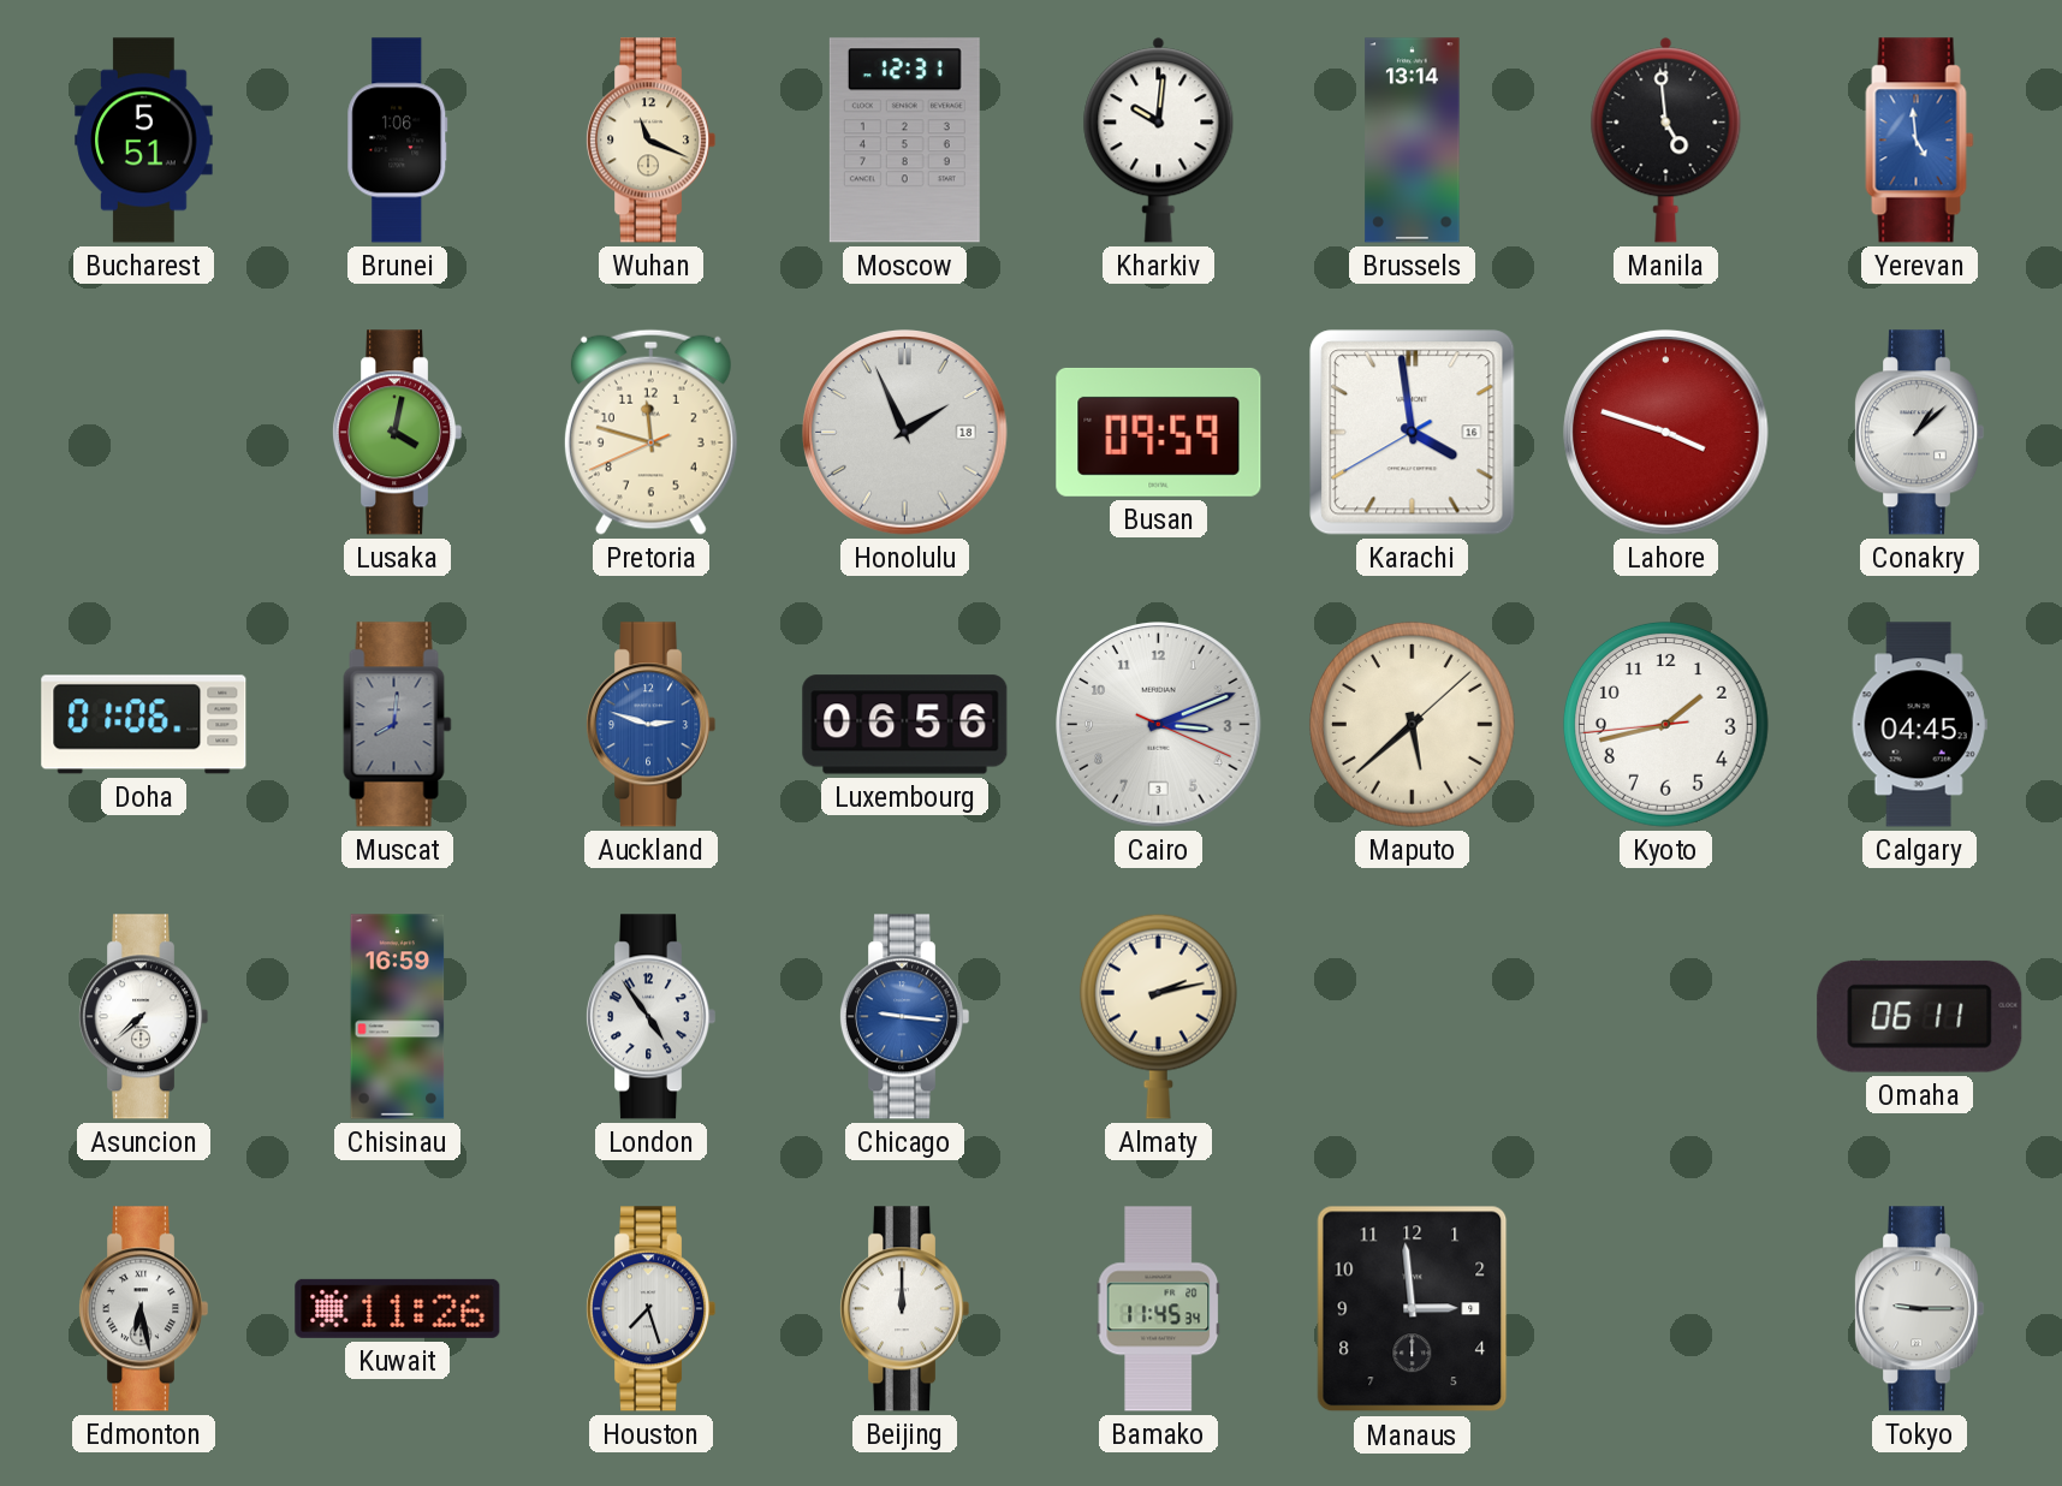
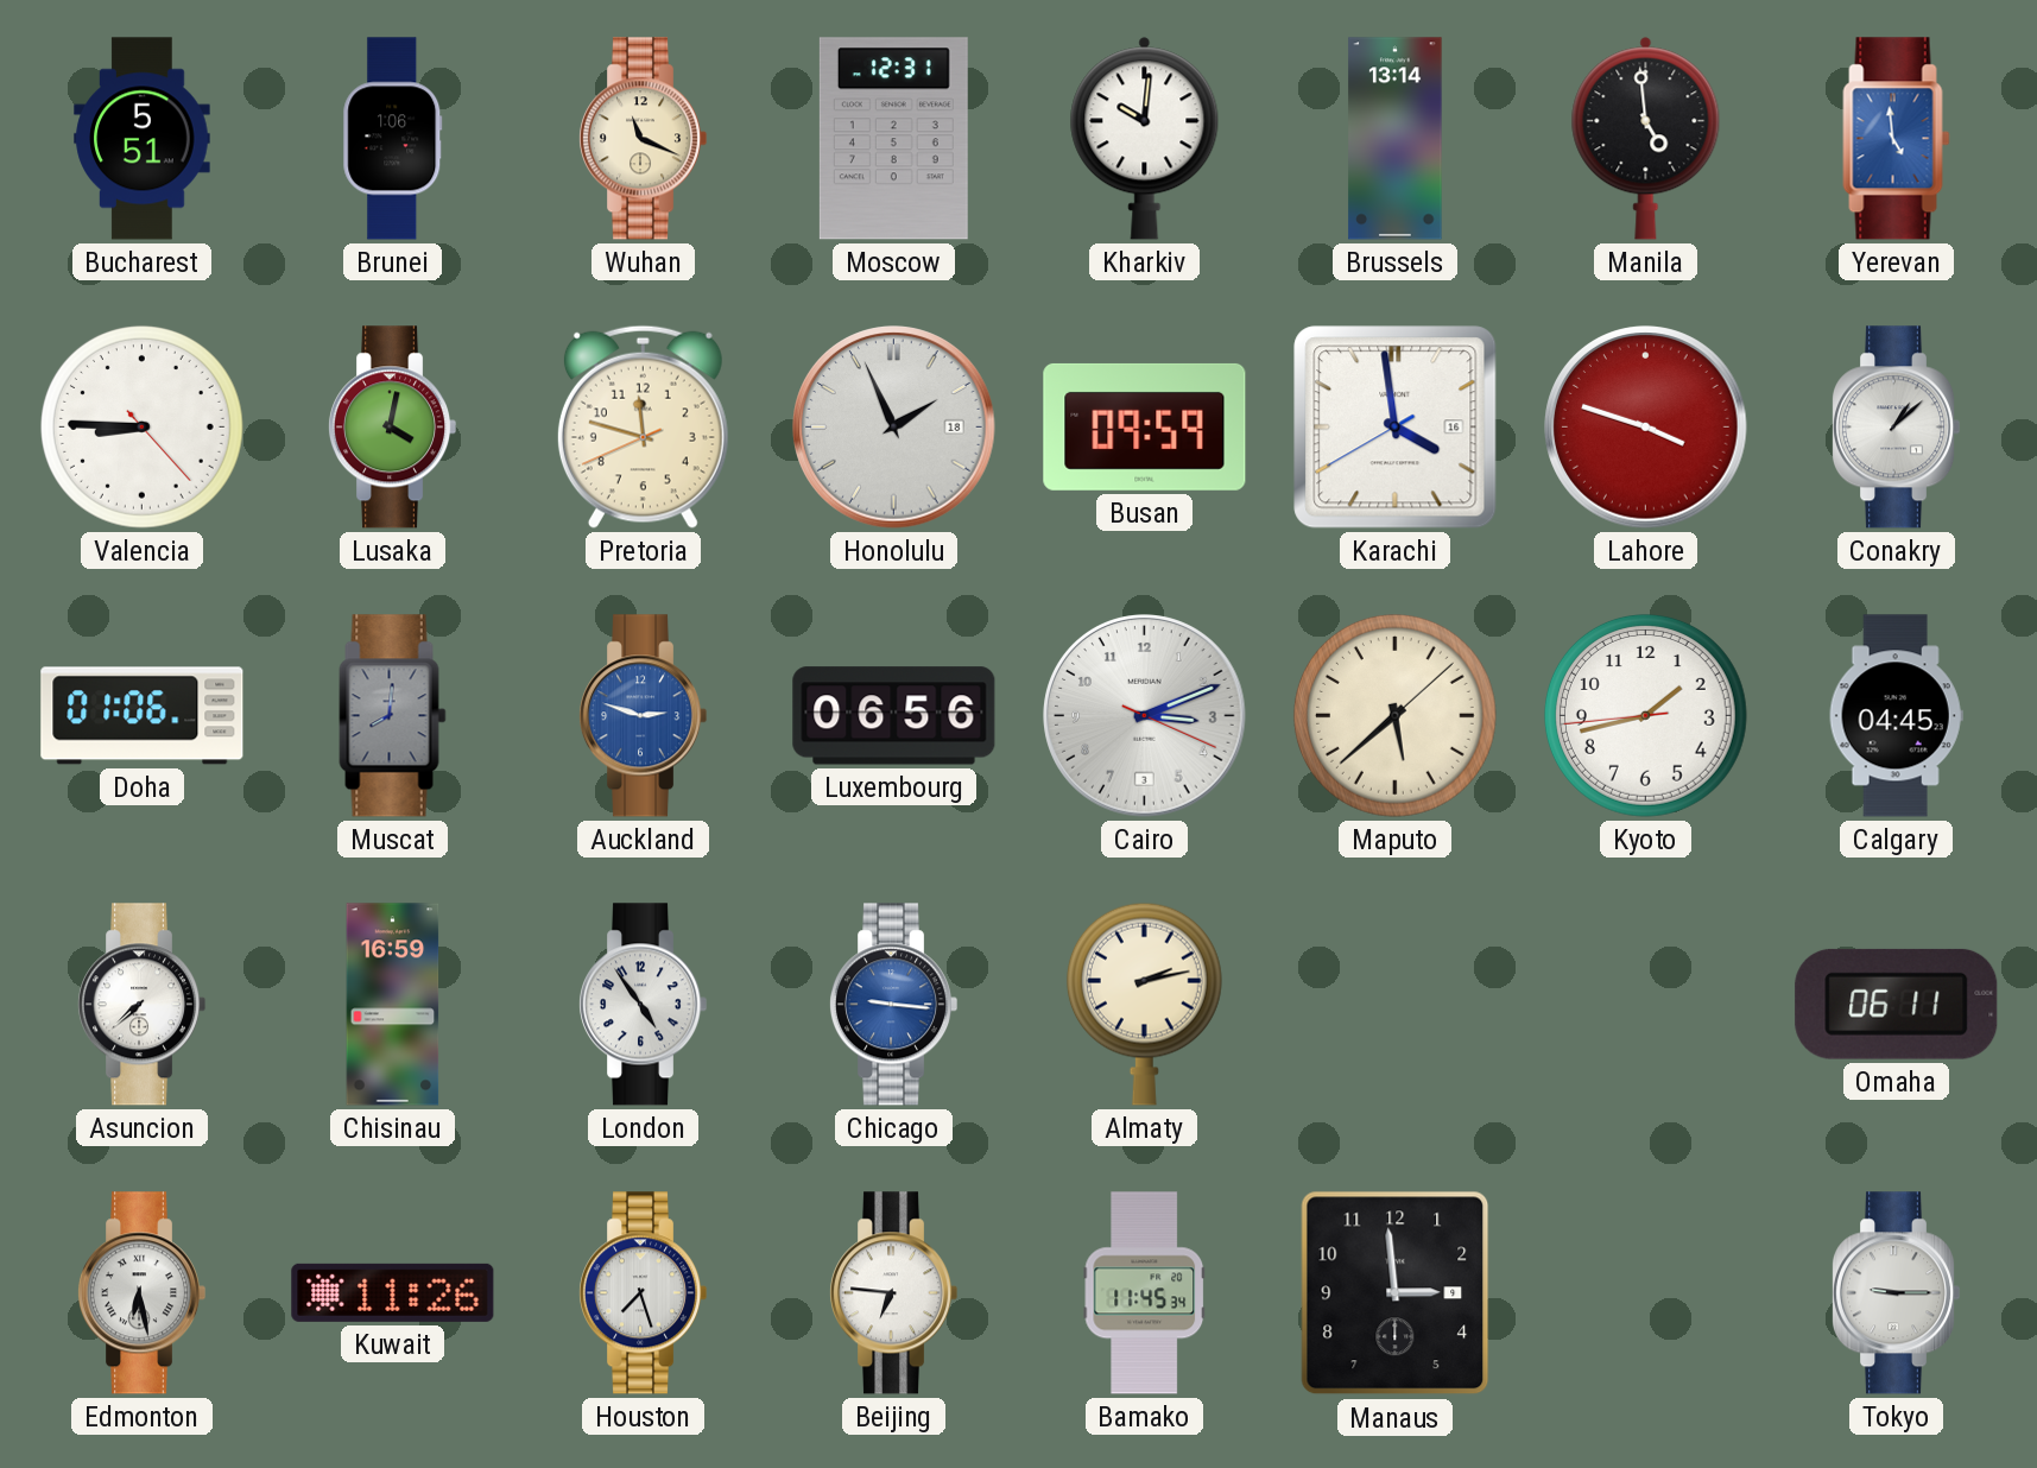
Valencia: none -> 8:45 (141, 426)
Beijing: 12:00 -> 6:46 (893, 1293)
